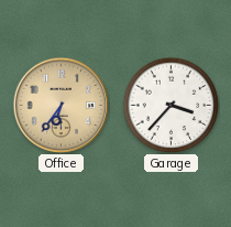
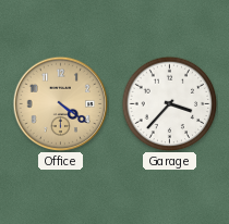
Office: 6:36 -> 4:21 (60, 103)
